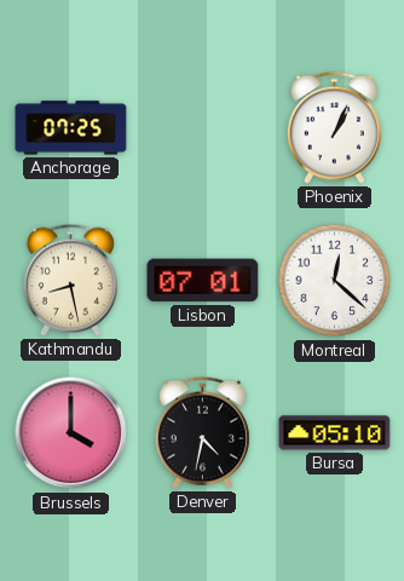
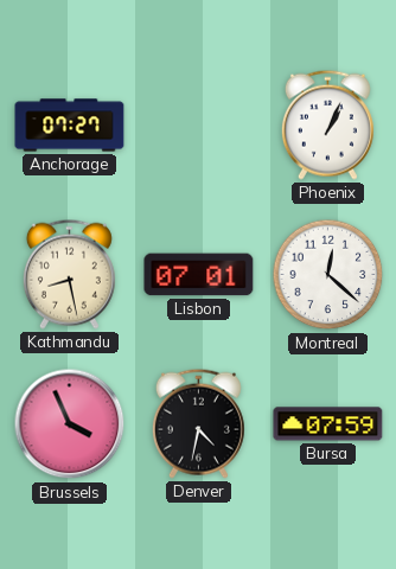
Anchorage: 07:25 -> 07:27 (70, 126)
Brussels: 4:00 -> 3:56 (70, 424)
Bursa: 05:10 -> 07:59 (328, 424)
